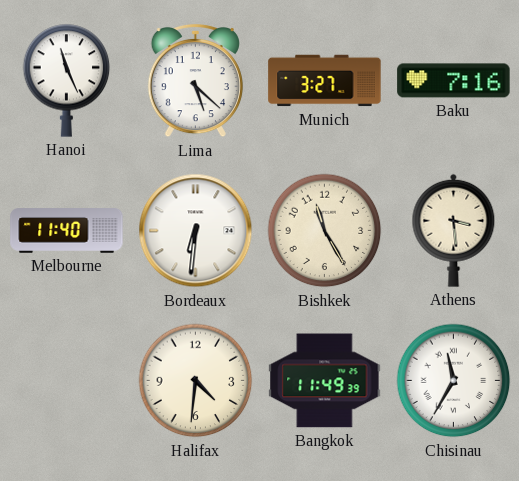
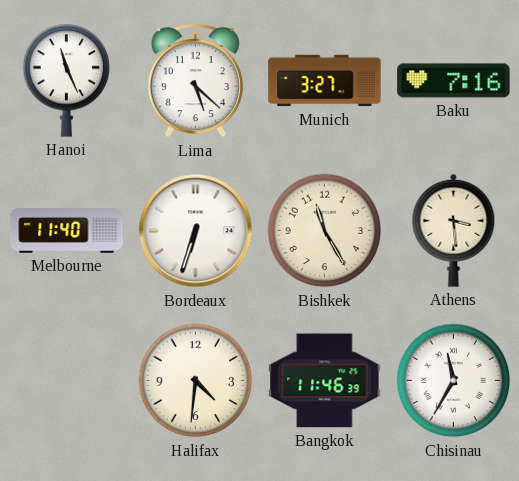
Bordeaux: 6:31 -> 6:33 (196, 231)
Bangkok: 11:49 -> 11:46 (325, 381)
